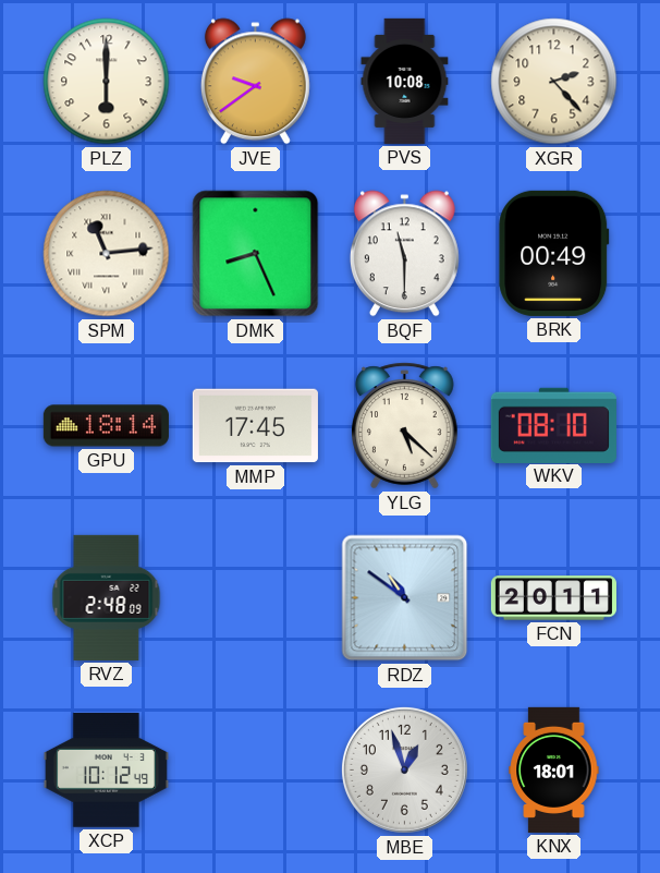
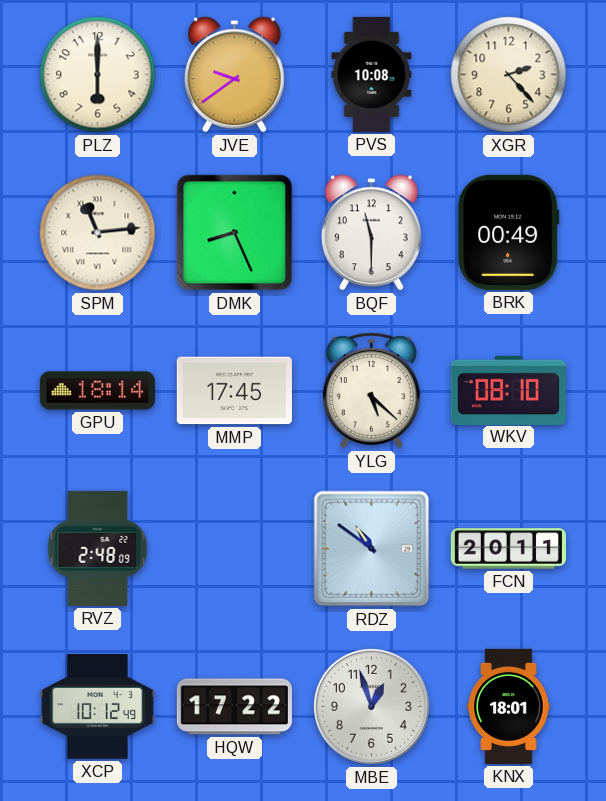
HQW: none -> 17:22 (234, 707)
